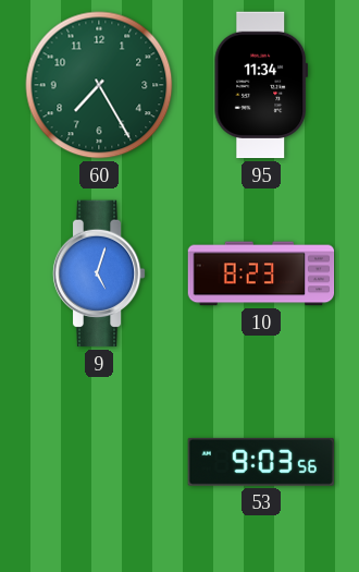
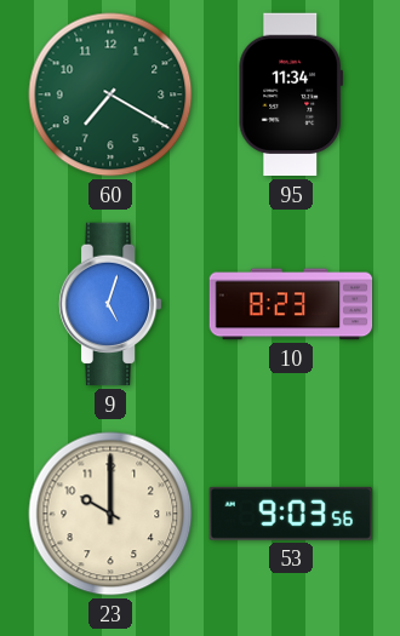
60: 7:25 -> 7:20 (110, 94)
23: none -> 10:00 (110, 514)
